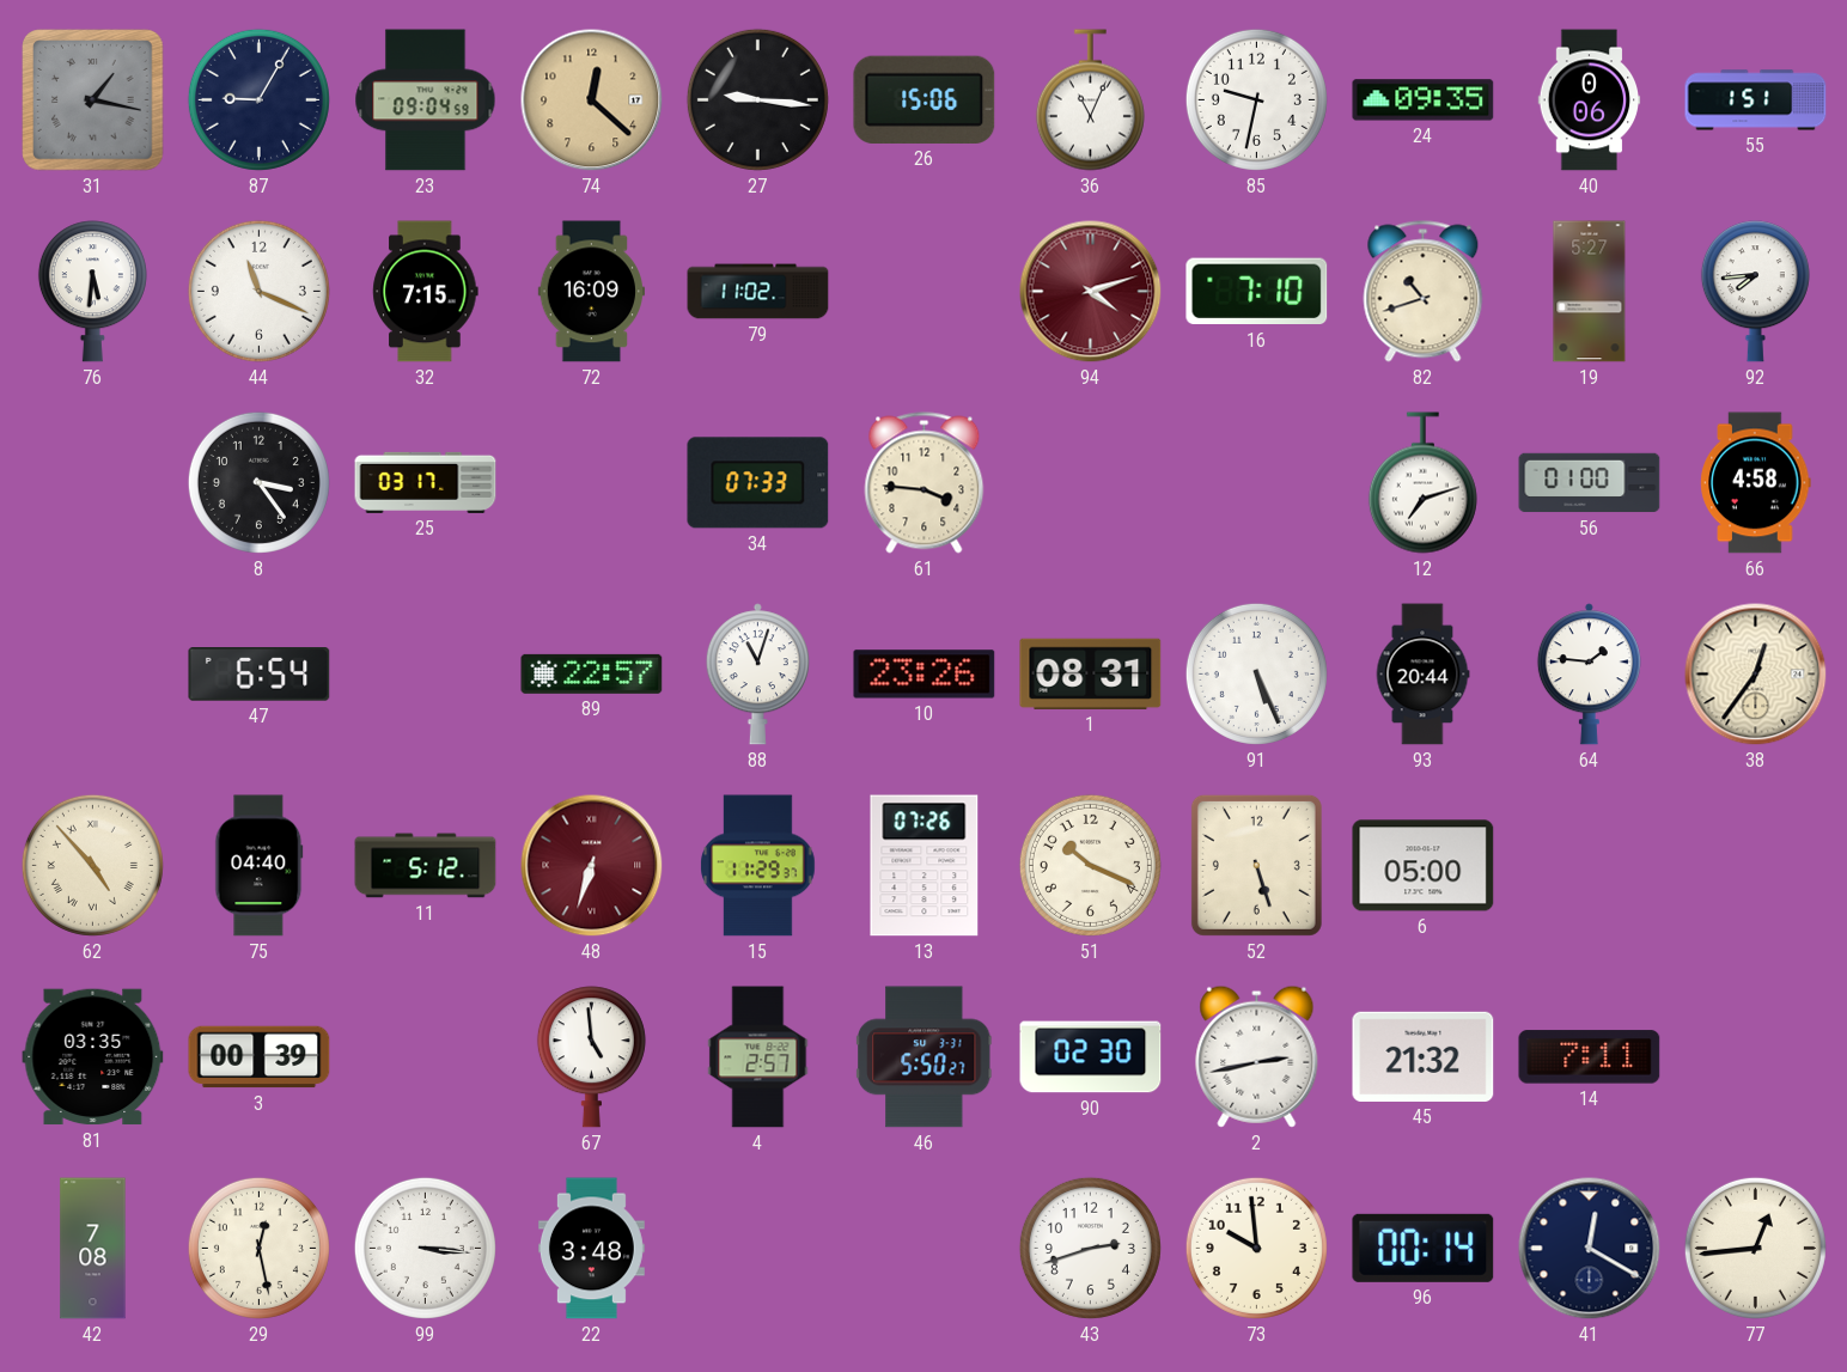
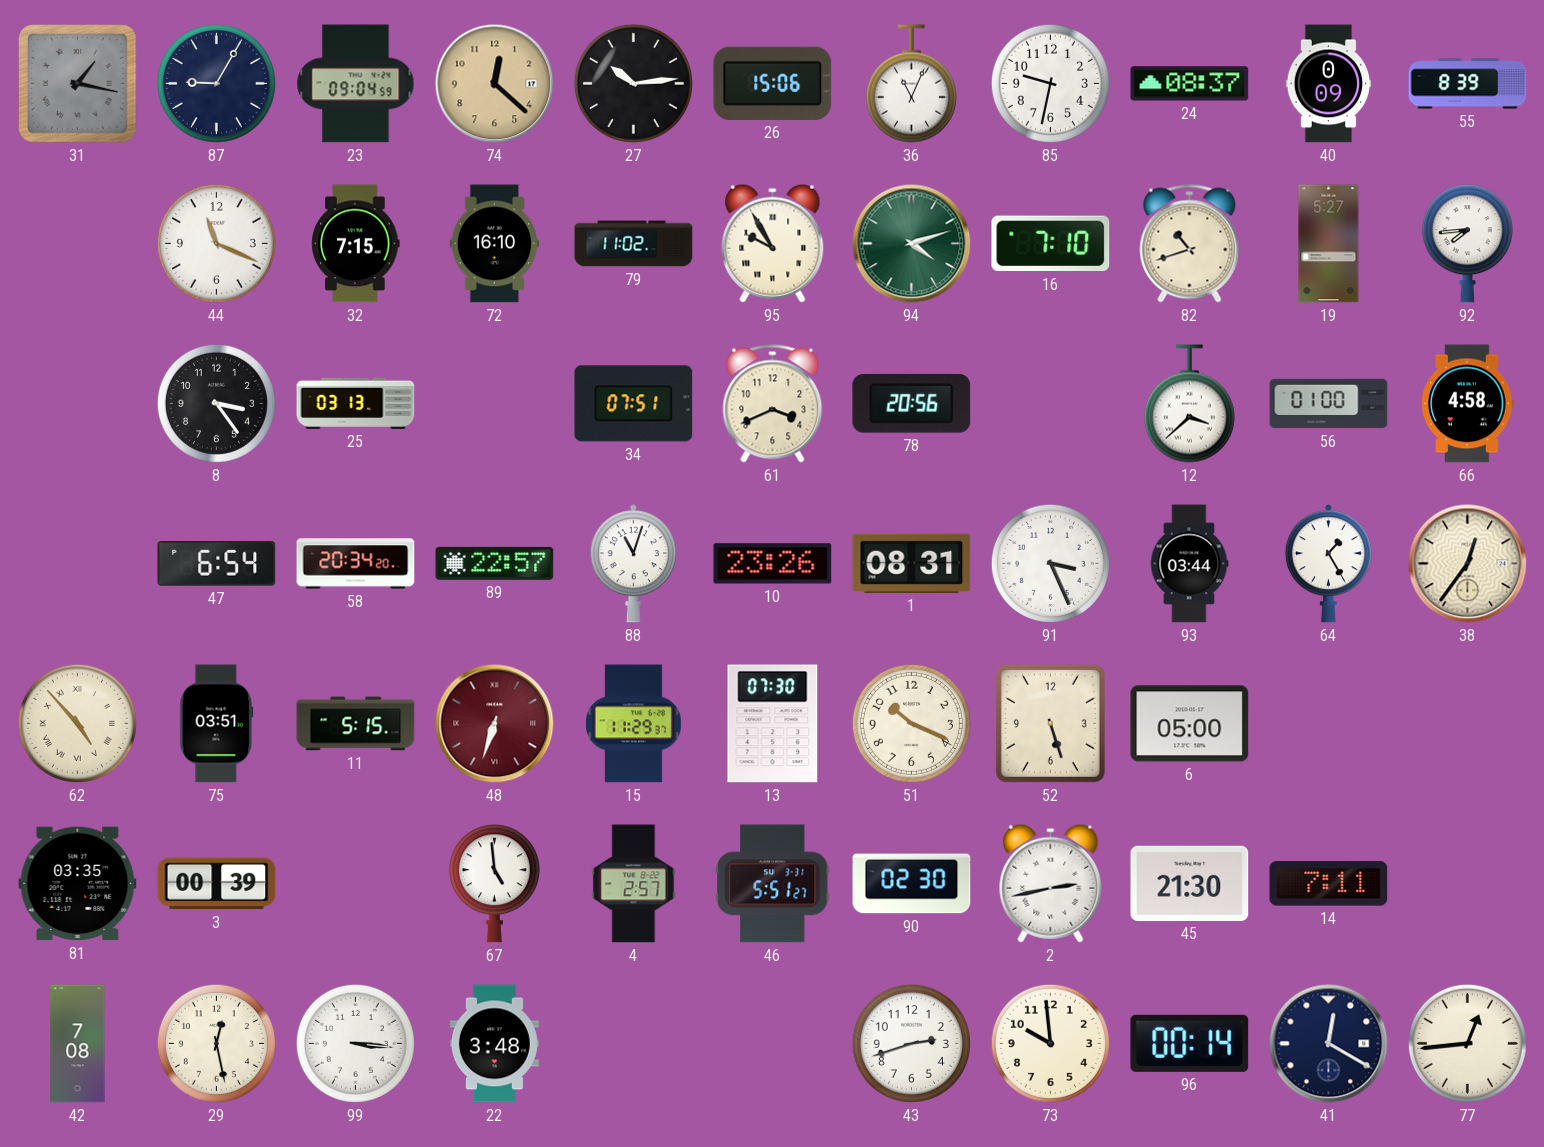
27: 9:16 -> 10:14 (633, 83)
24: 09:35 -> 08:37 (1190, 84)
40: 0:06 -> 0:09 (1329, 84)
55: 1:51 -> 8:39 (1468, 84)
76: 5:31 -> none (92, 292)
72: 16:09 -> 16:10 (494, 244)
95: none -> 9:55 (773, 243)
94 dial: burgundy -> green (912, 244)
25: 03:17 -> 03:13 (356, 403)
34: 07:33 -> 07:51 (634, 404)
61: 3:46 -> 3:41 (773, 404)
78: none -> 20:56 (912, 403)
12: 7:12 -> 3:38 (1189, 404)
58: none -> 20:34 (356, 564)
91: 5:26 -> 3:26 (1050, 563)
93: 20:44 -> 03:44 (1189, 564)
64: 1:46 -> 1:25 (1328, 564)
75: 04:40 -> 03:51 (217, 724)
11: 5:12 -> 5:15 (356, 724)
13: 07:26 -> 07:30 (773, 724)
46: 5:50 -> 5:51 (773, 884)
45: 21:32 -> 21:30 (1190, 883)
